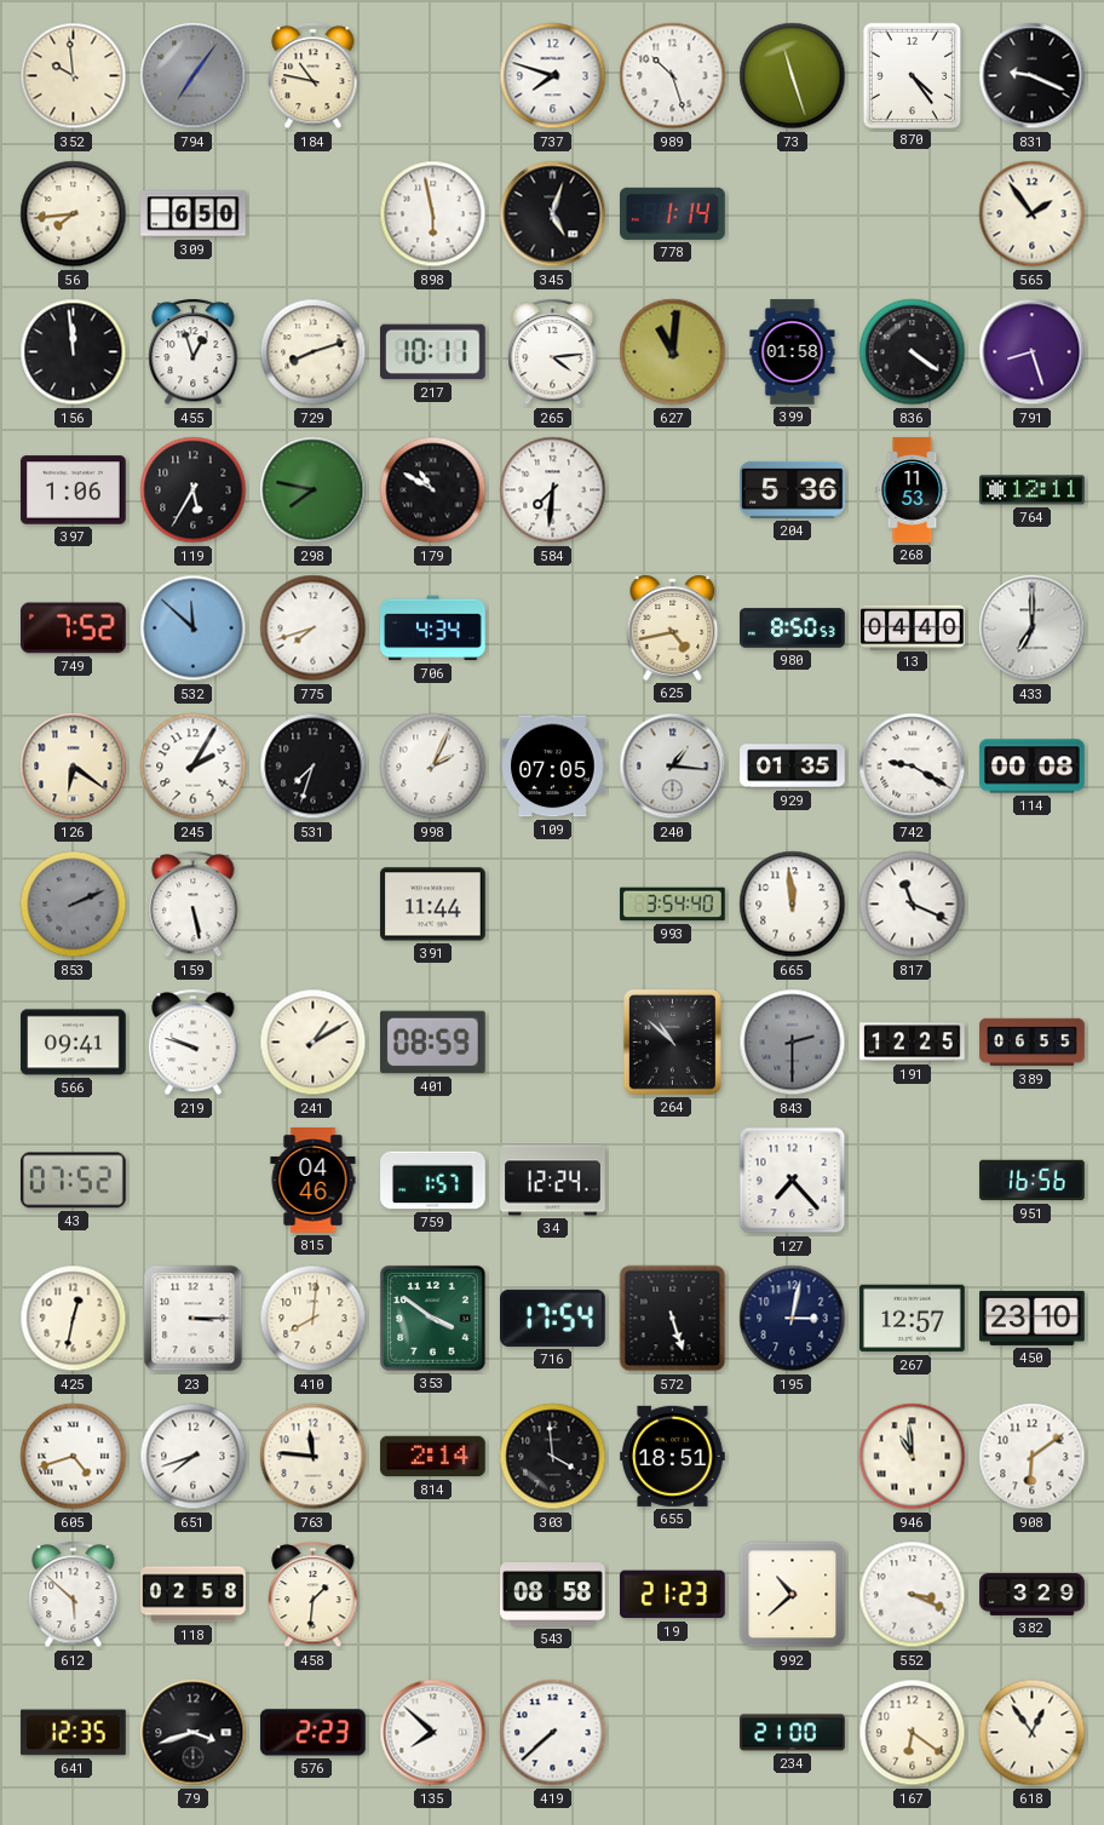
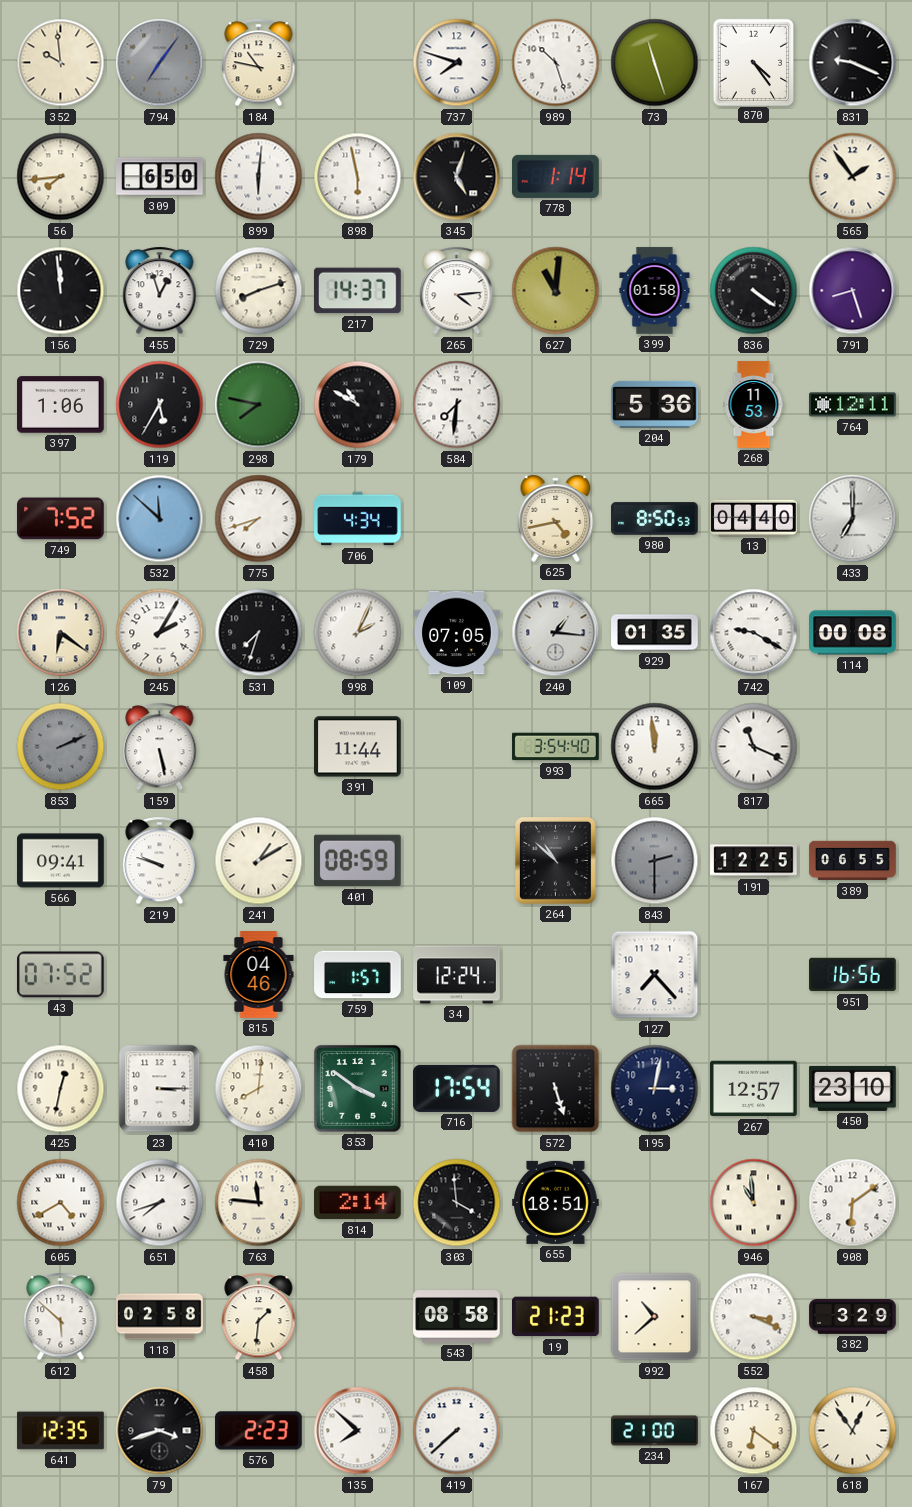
899: none -> 6:01 (259, 177)
217: 10:11 -> 14:37 (358, 291)
605: 4:42 -> 4:40 (61, 1203)
